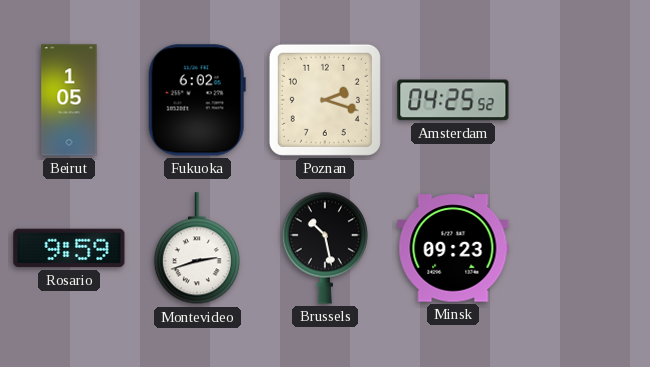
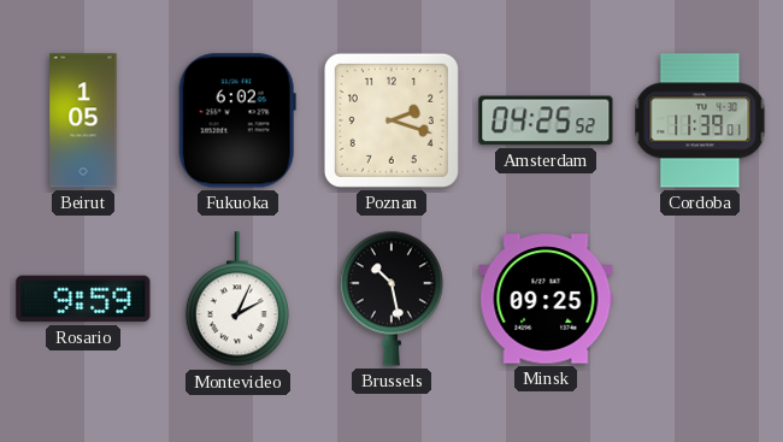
Cordoba: none -> 11:39 (700, 120)
Montevideo: 2:42 -> 2:04 (237, 300)
Minsk: 09:23 -> 09:25 (546, 299)
